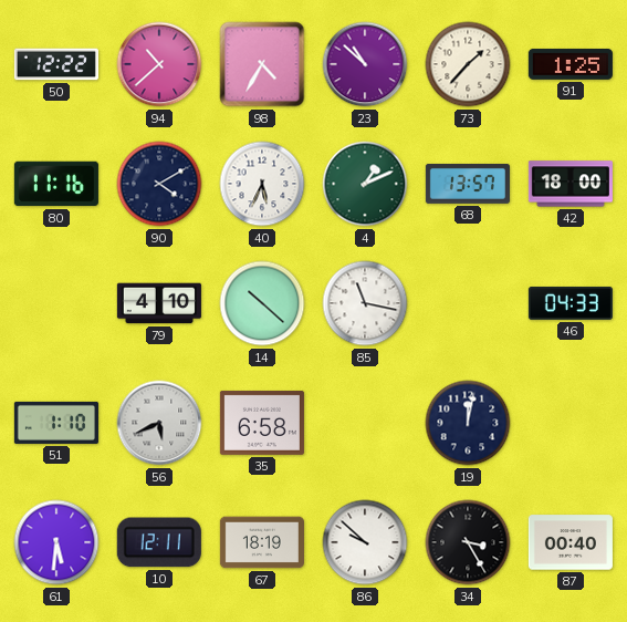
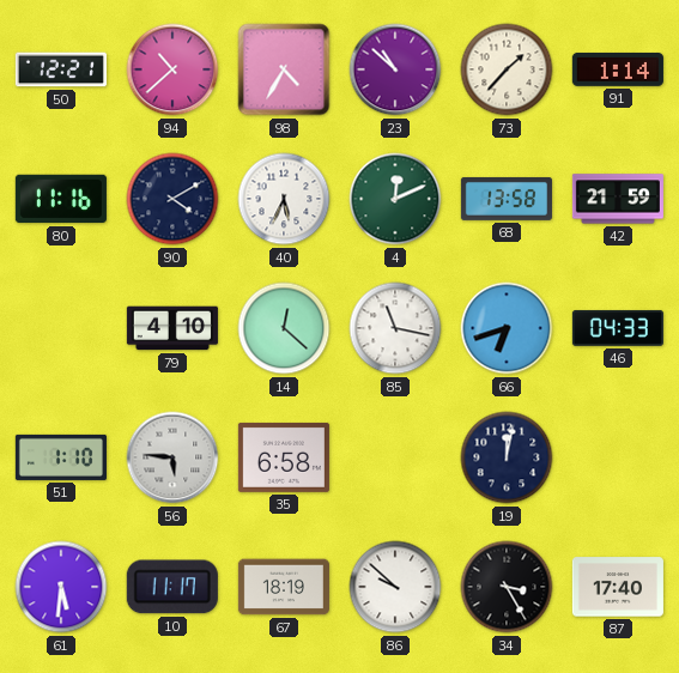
50: 12:22 -> 12:21 (61, 69)
91: 1:25 -> 1:14 (618, 69)
4: 1:11 -> 12:11 (395, 199)
68: 13:57 -> 13:58 (507, 199)
42: 18:00 -> 21:59 (618, 199)
14: 10:22 -> 12:22 (284, 328)
66: none -> 6:42 (507, 328)
56: 5:41 -> 5:46 (172, 457)
10: 12:11 -> 11:17 (172, 587)
87: 00:40 -> 17:40 (618, 587)
